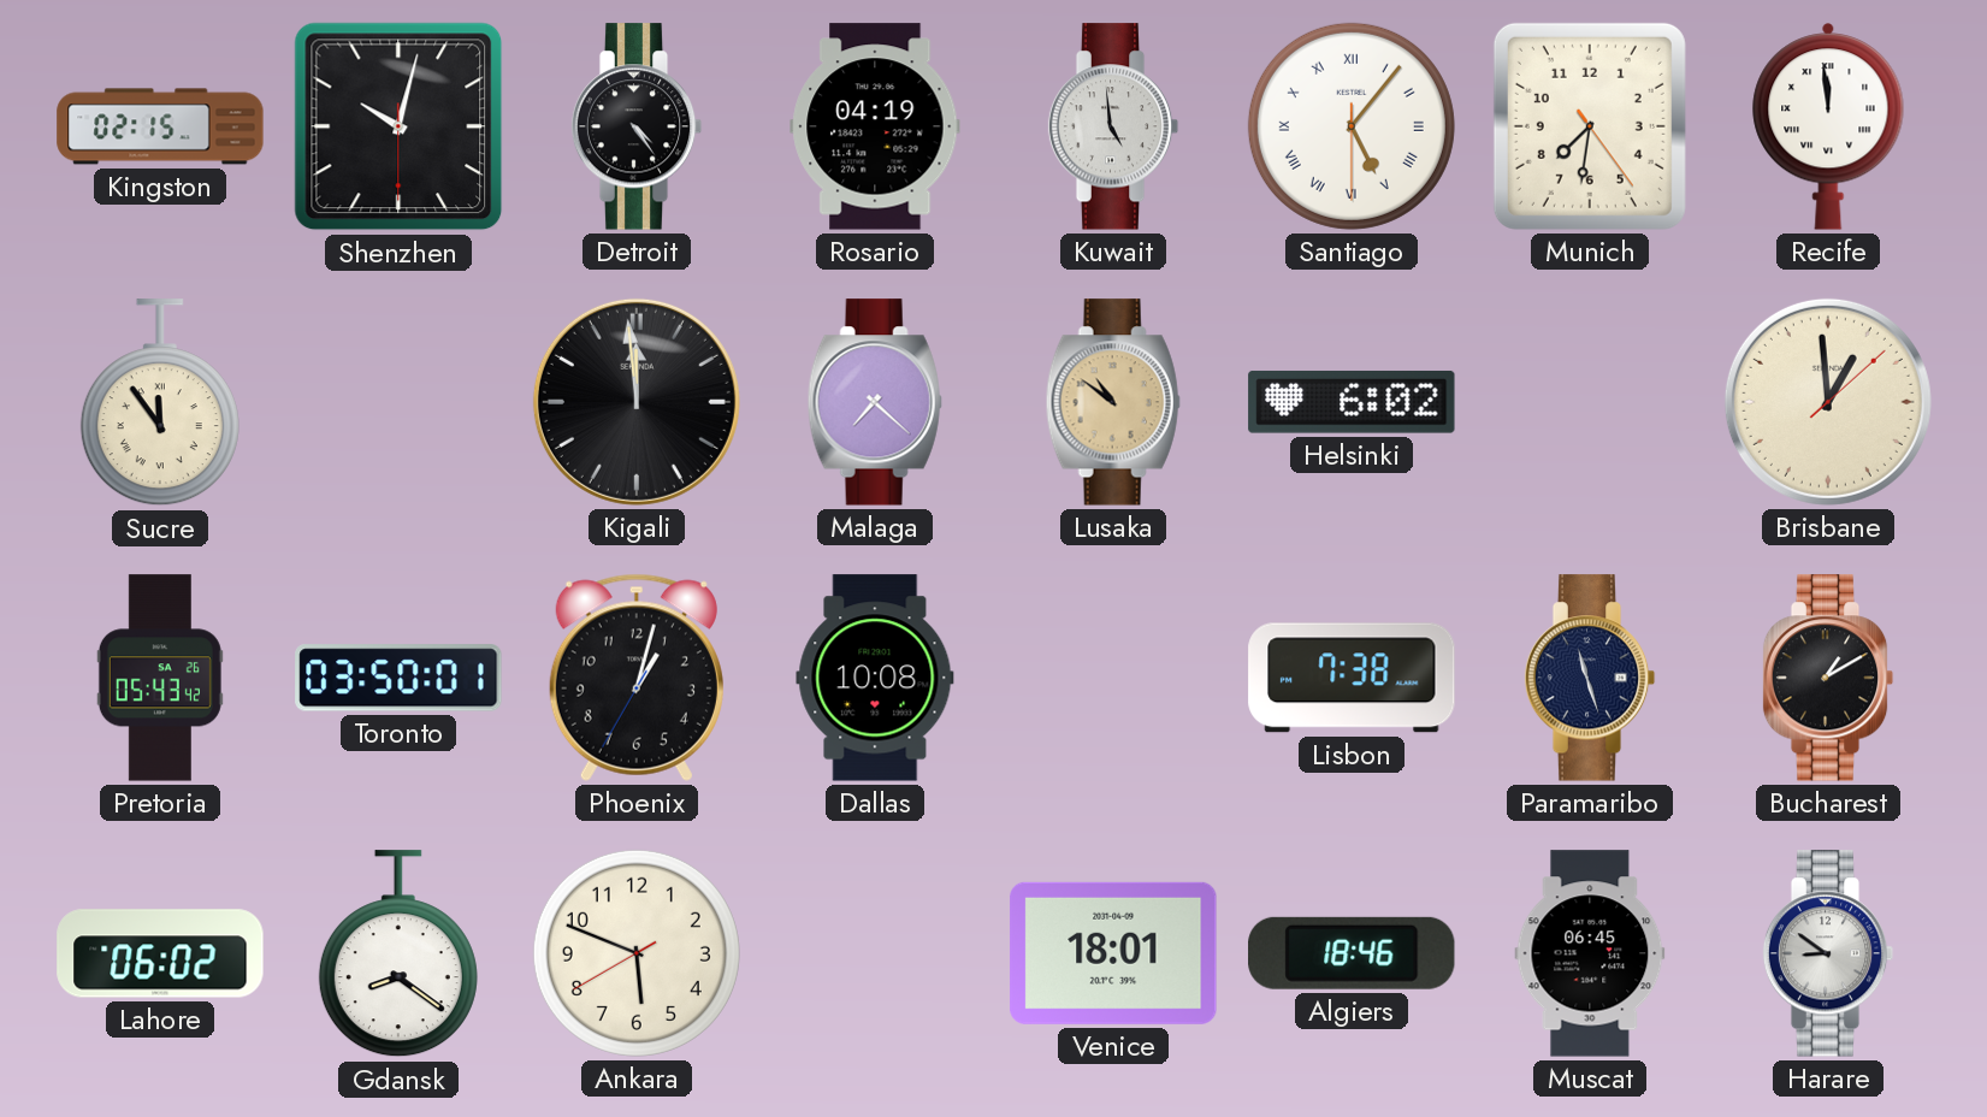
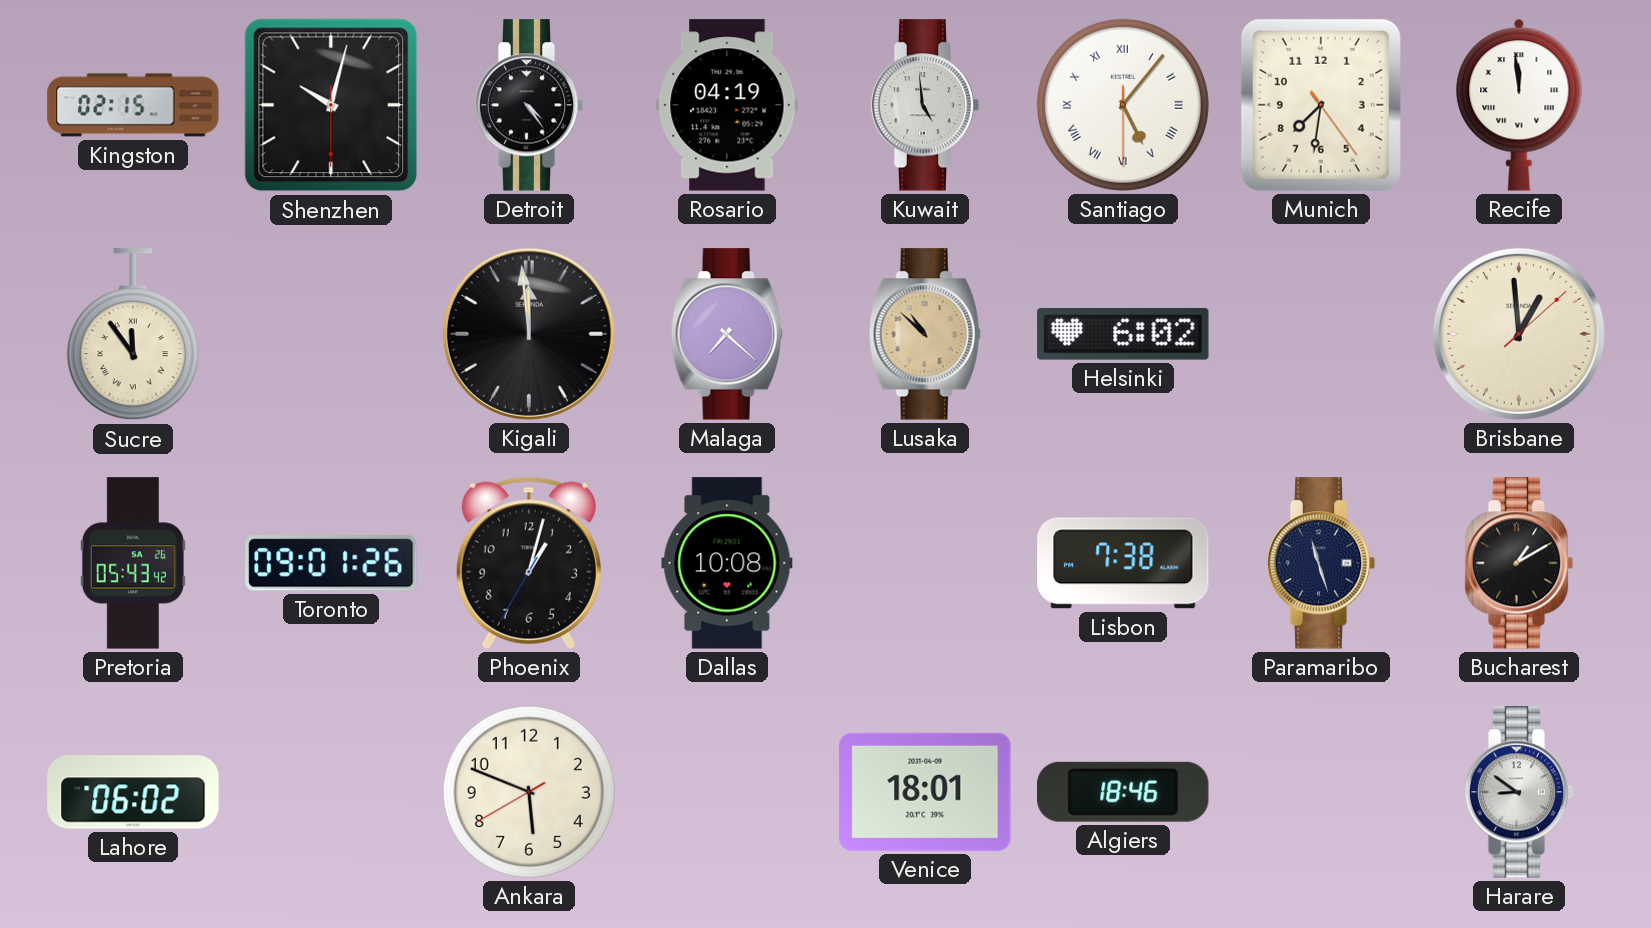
Lusaka: 10:51 -> 10:52 (925, 334)
Toronto: 03:50 -> 09:01 (331, 563)
Gdansk: 8:21 -> none (398, 955)
Muscat: 06:45 -> none (1590, 953)
